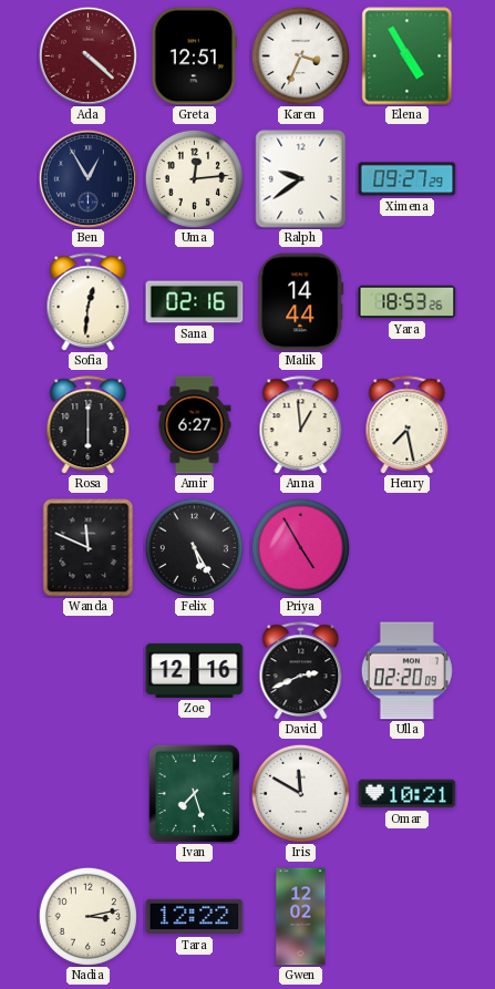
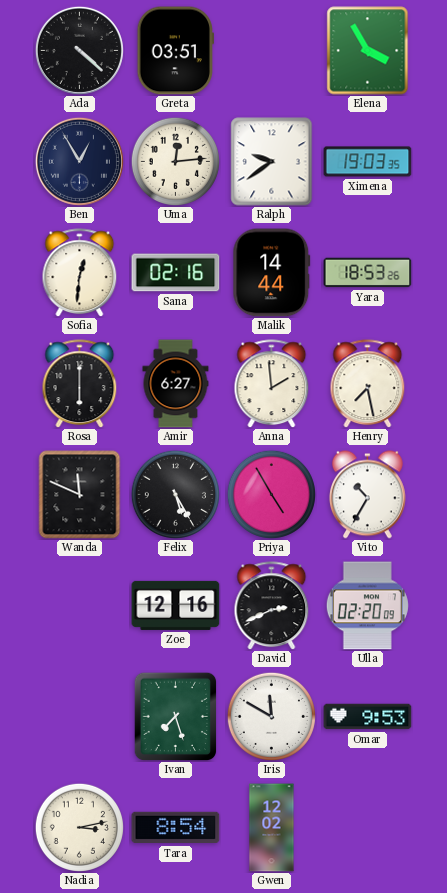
Ada dial: burgundy -> black (79, 50)
Greta: 12:51 -> 03:51 (175, 51)
Karen: 3:34 -> none (300, 55)
Elena: 4:55 -> 3:55 (368, 51)
Ximena: 09:27 -> 19:03 (368, 162)
Anna: 12:59 -> 1:59 (272, 384)
Vito: none -> 10:35 (367, 495)
Omar: 10:21 -> 9:53 (368, 717)
Tara: 12:22 -> 8:54 (176, 828)
